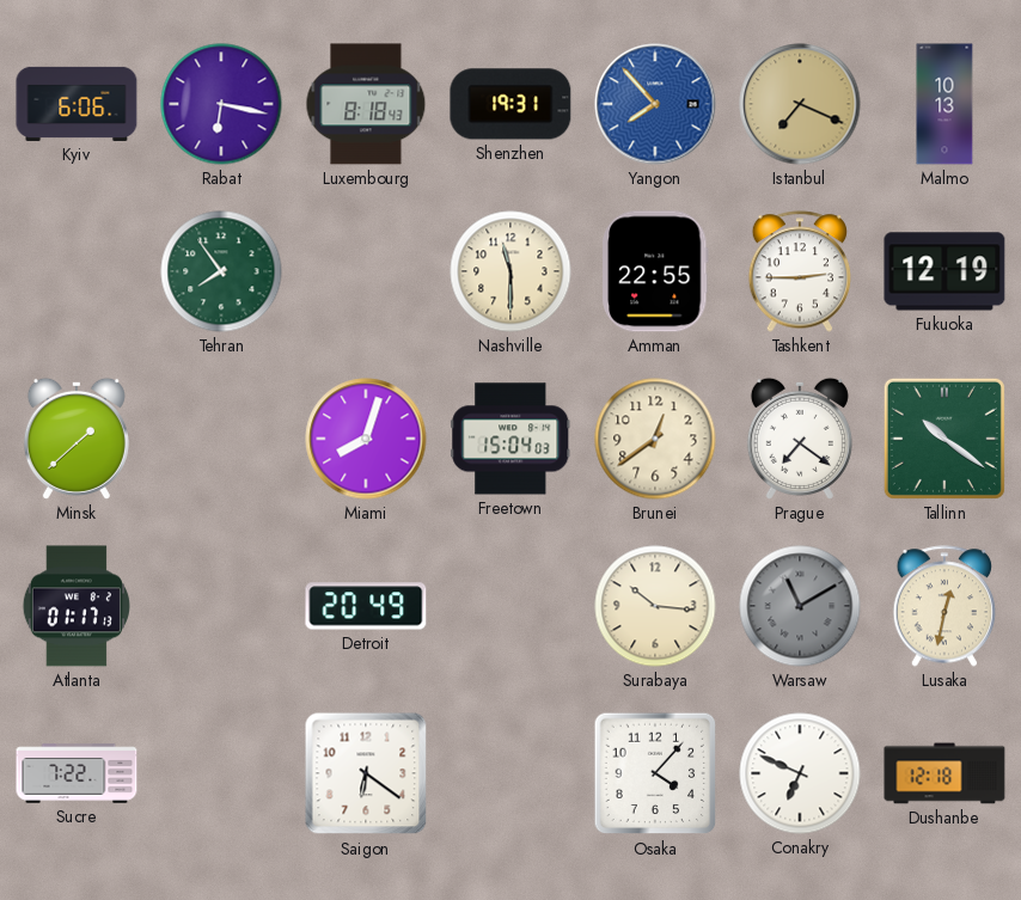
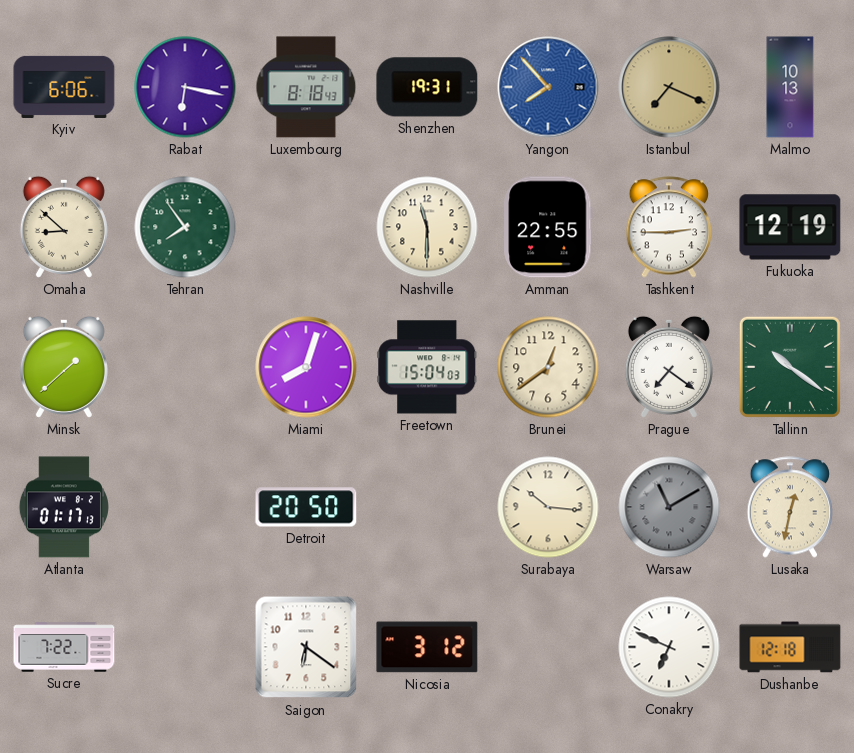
Omaha: none -> 8:52 (64, 227)
Detroit: 20:49 -> 20:50 (306, 507)
Nicosia: none -> 3:12 (427, 647)
Osaka: 4:07 -> none (655, 773)
